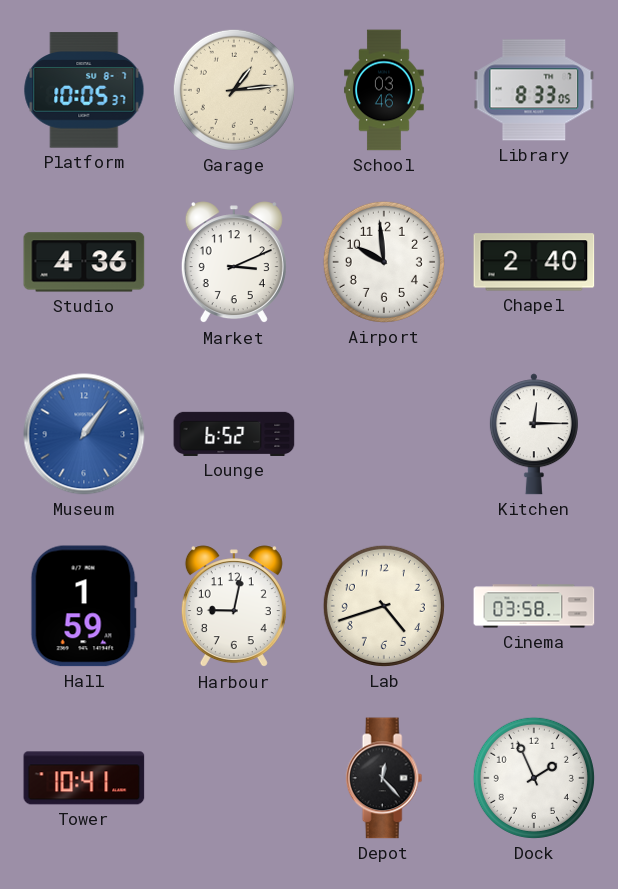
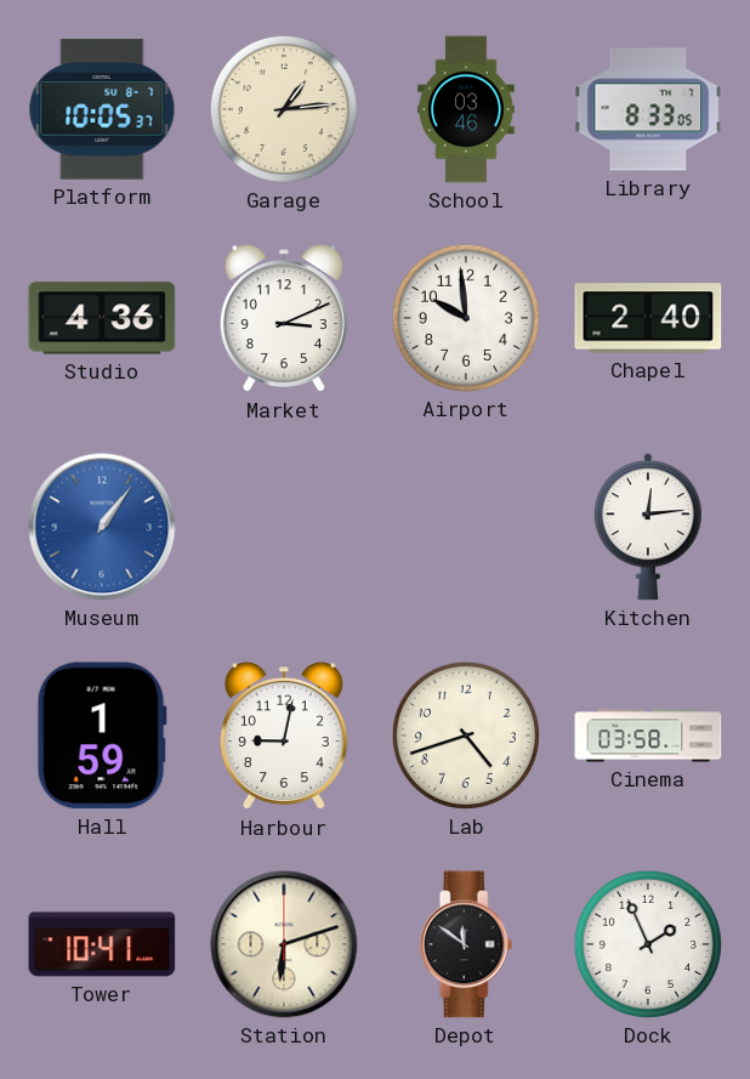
Lounge: 6:52 -> none (234, 434)
Kitchen: 12:15 -> 12:14 (648, 527)
Station: none -> 6:12 (284, 944)
Depot: 12:23 -> 11:51 (466, 944)
